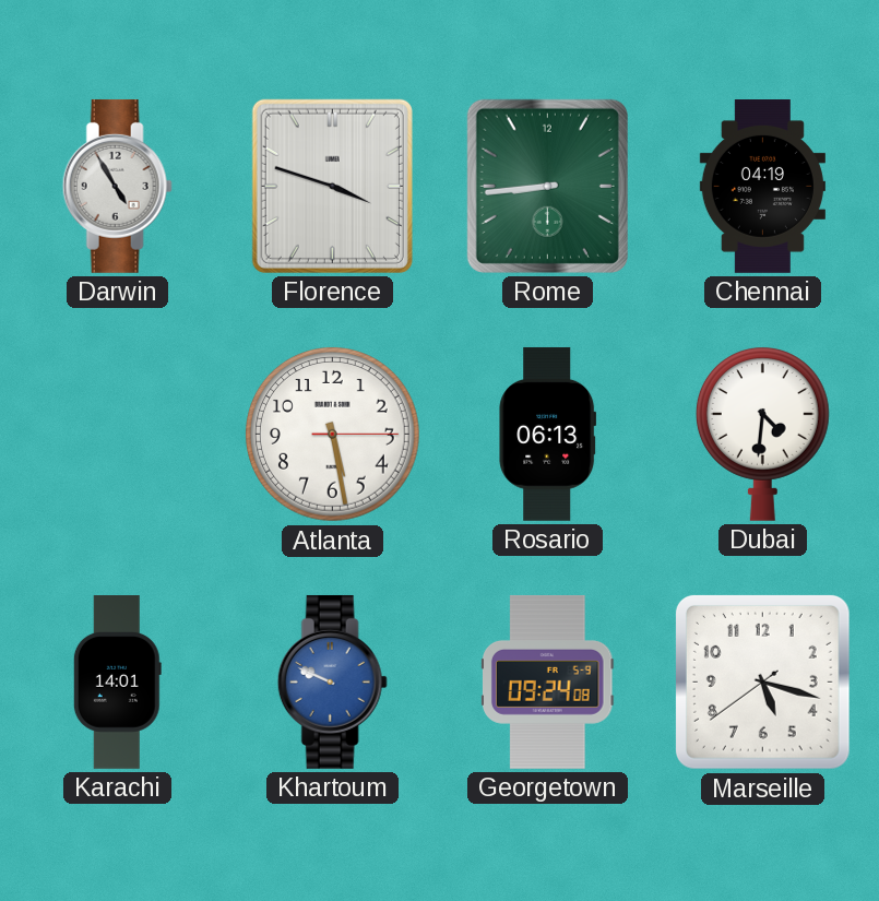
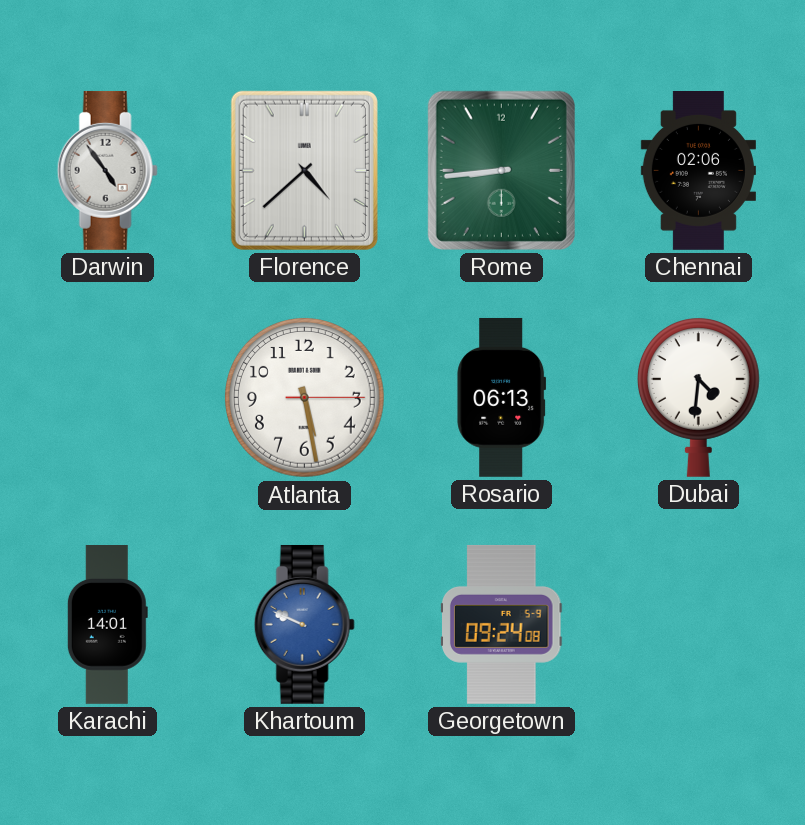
Darwin: 4:55 -> 4:54 (107, 170)
Florence: 3:48 -> 4:38 (304, 170)
Chennai: 04:19 -> 02:06 (698, 171)
Marseille: 5:17 -> none (762, 681)
